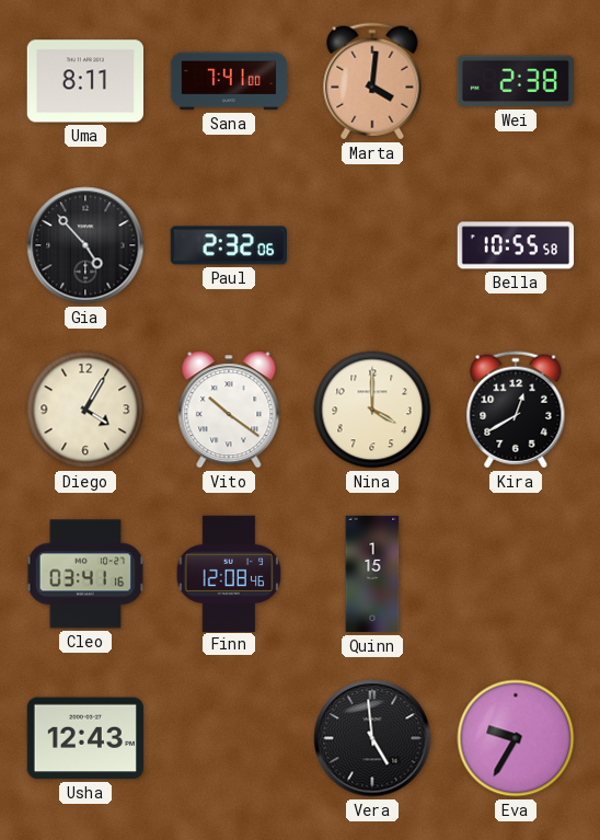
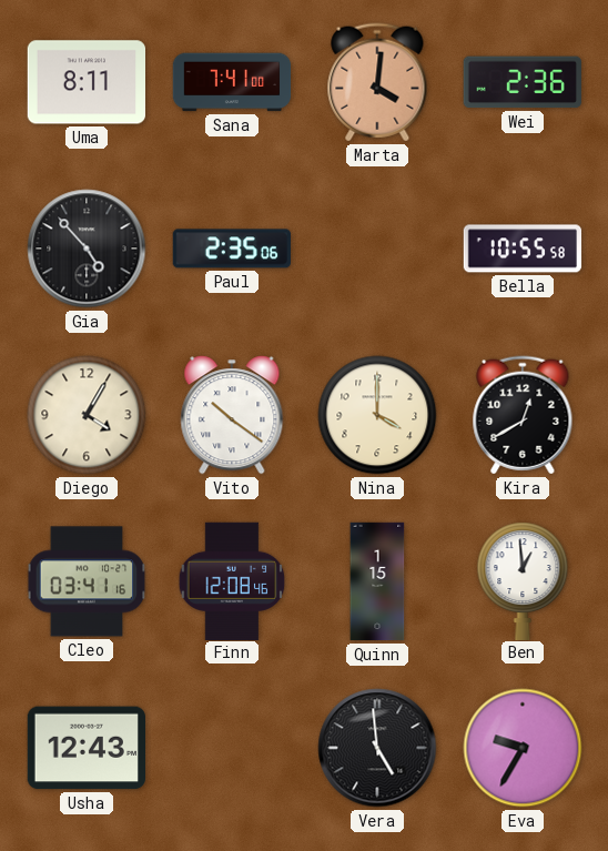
Wei: 2:38 -> 2:36 (523, 82)
Paul: 2:32 -> 2:35 (231, 249)
Ben: none -> 12:59 (523, 580)
